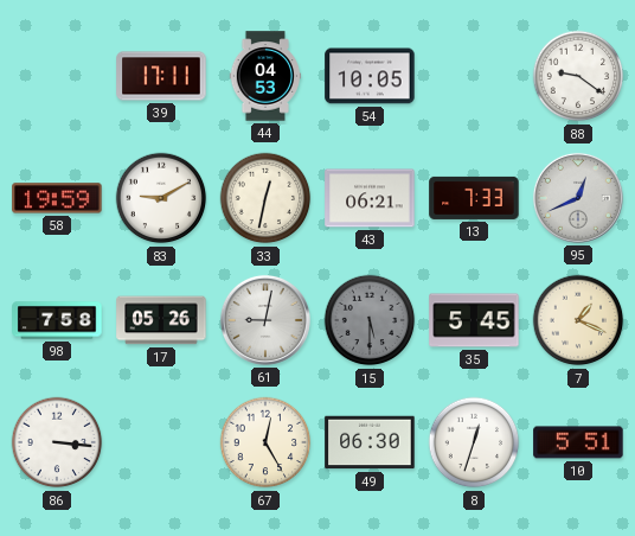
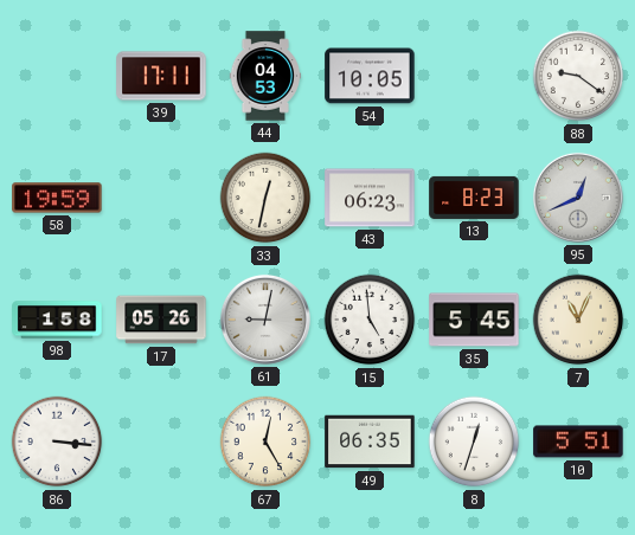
83: 9:10 -> none (161, 198)
43: 06:21 -> 06:23 (370, 198)
13: 7:33 -> 8:23 (474, 198)
98: 7:58 -> 1:58 (57, 320)
15: 5:30 -> 4:59 (370, 320)
15 dial: grey -> white (370, 320)
7: 1:19 -> 11:04 (578, 320)
49: 06:30 -> 06:35 (370, 441)
